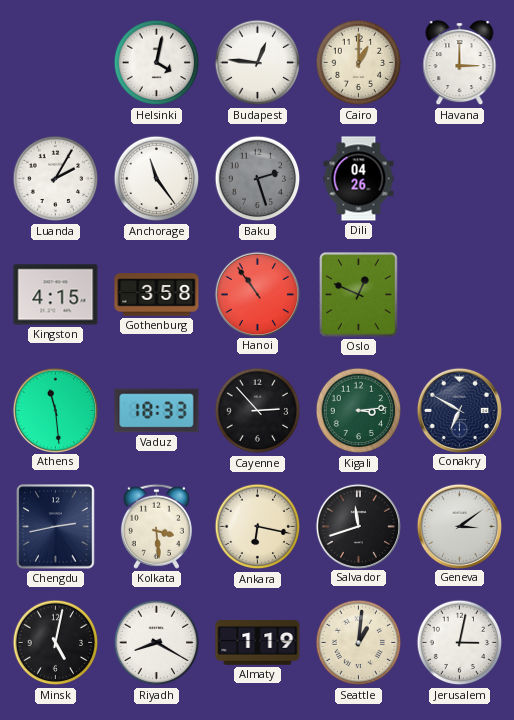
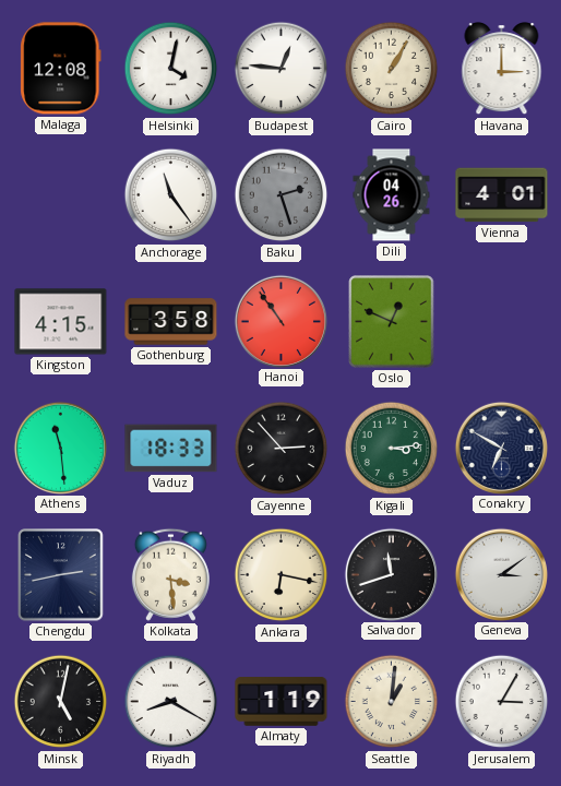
Malaga: none -> 12:08 (61, 69)
Cairo: 1:00 -> 1:05 (392, 69)
Luanda: 2:05 -> none (56, 179)
Vienna: none -> 4:01 (502, 195)
Jerusalem: 3:02 -> 3:05 (502, 702)
